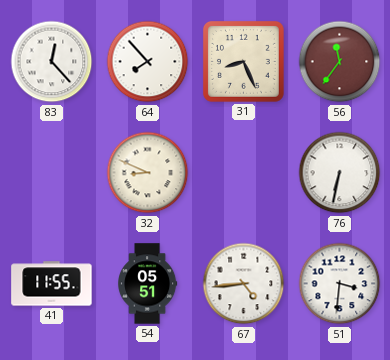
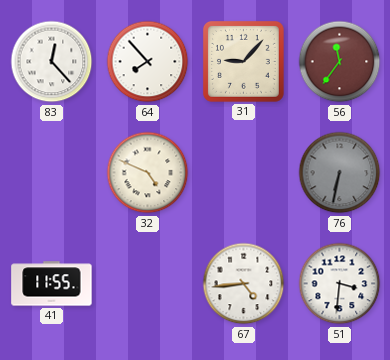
31: 8:26 -> 9:07 (244, 62)
32: 8:49 -> 4:49 (148, 173)
76 dial: white -> grey (340, 173)
54: 05:51 -> none (148, 284)
